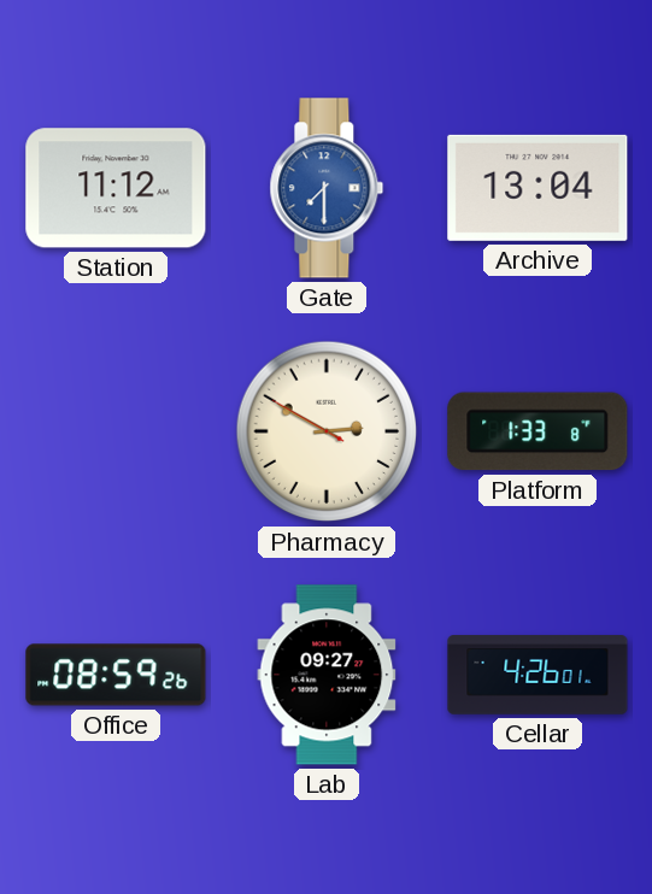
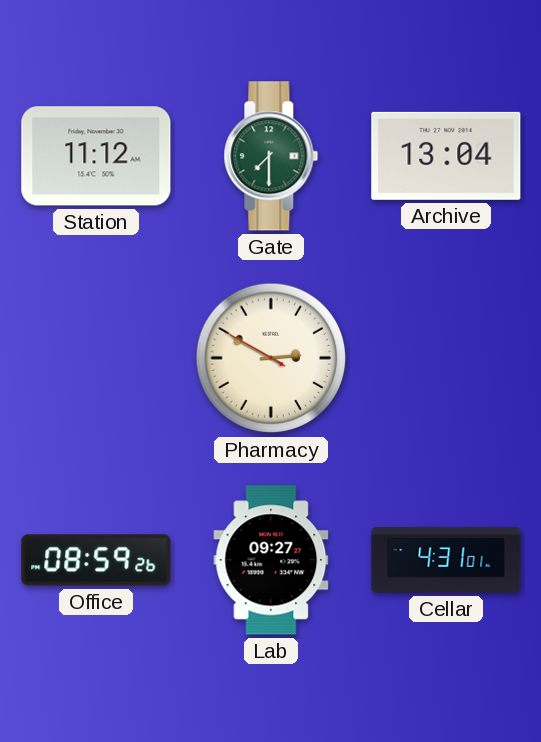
Gate dial: blue -> green (271, 156)
Platform: 1:33 -> none (538, 431)
Cellar: 4:26 -> 4:31 (446, 560)
